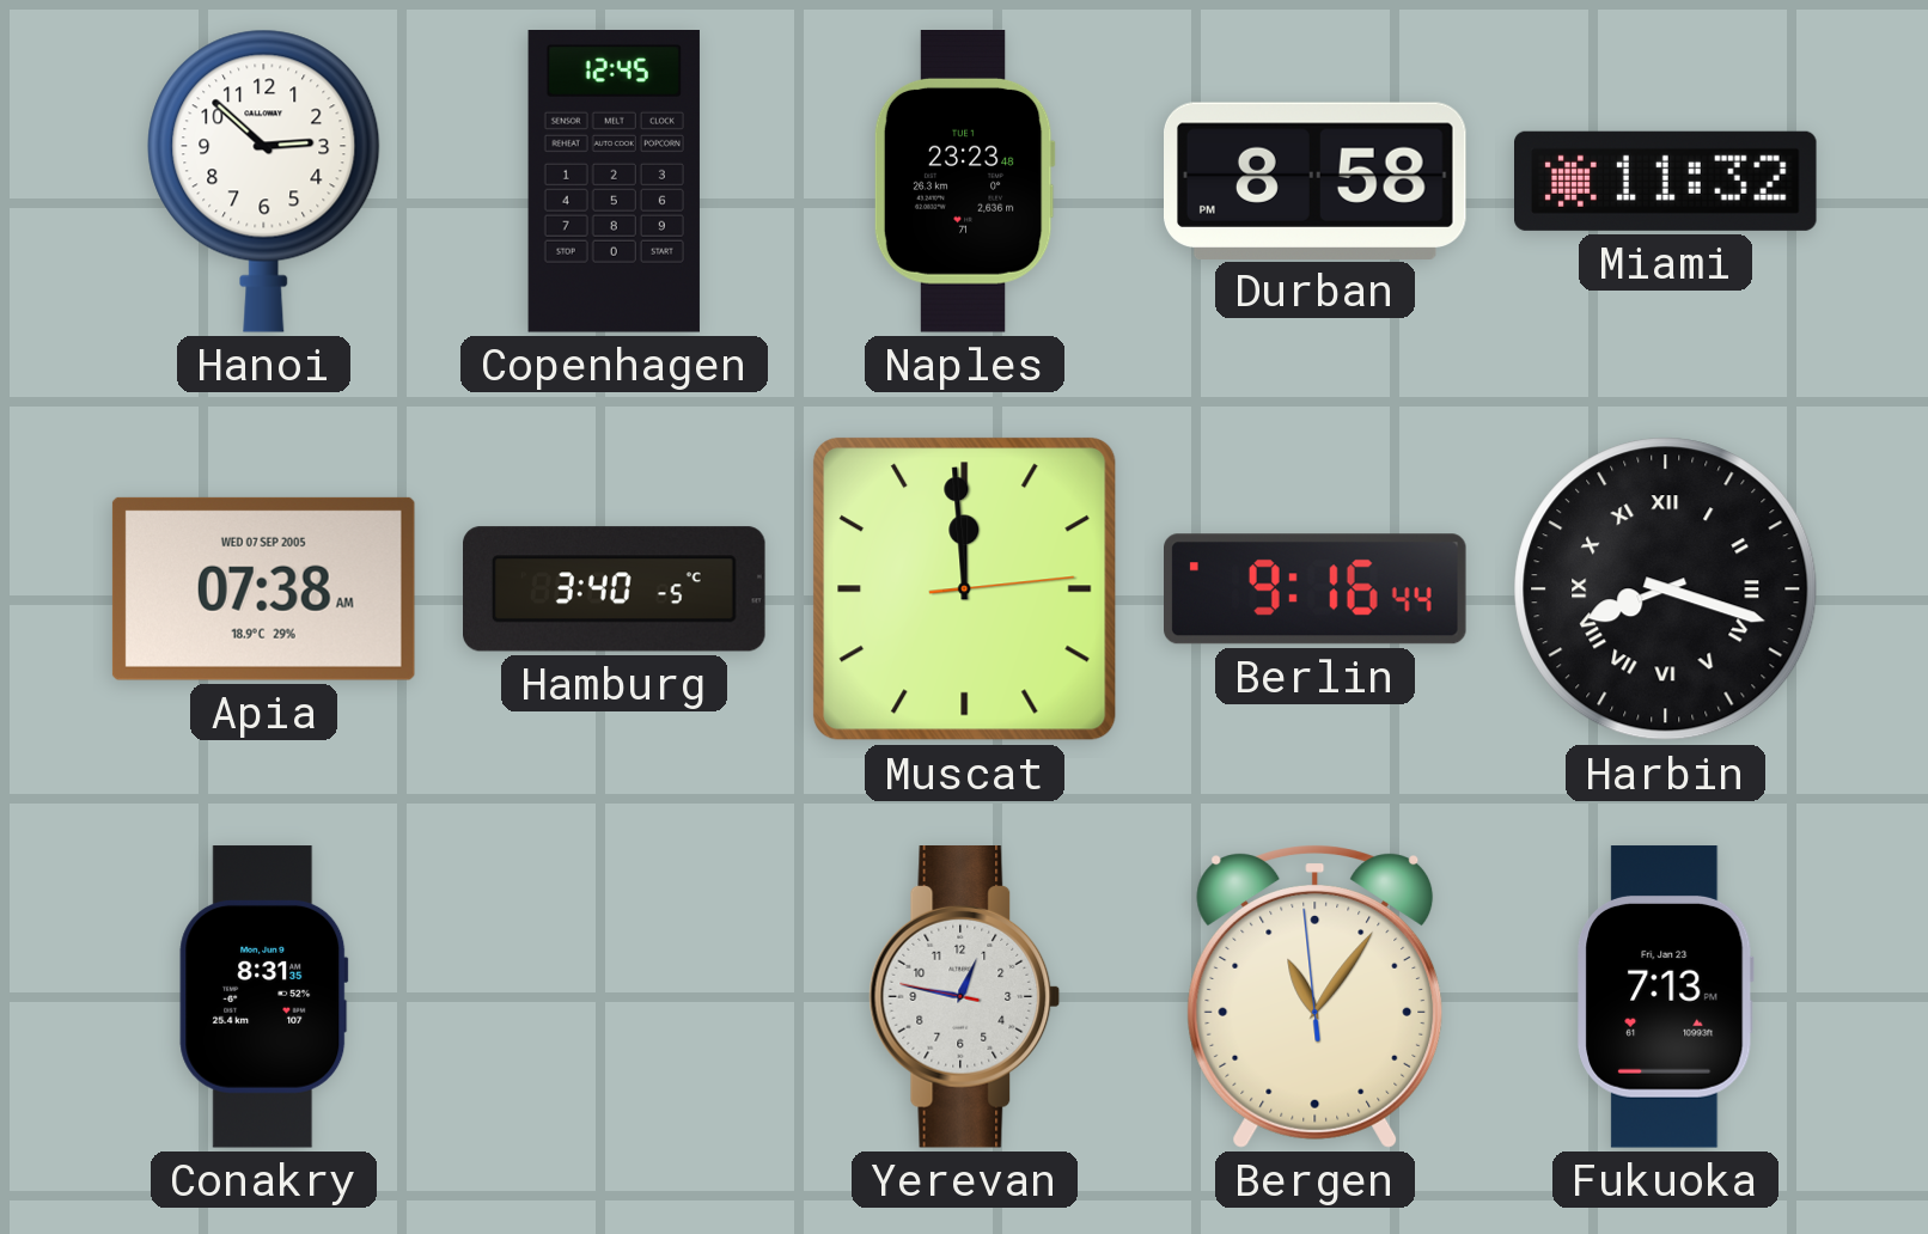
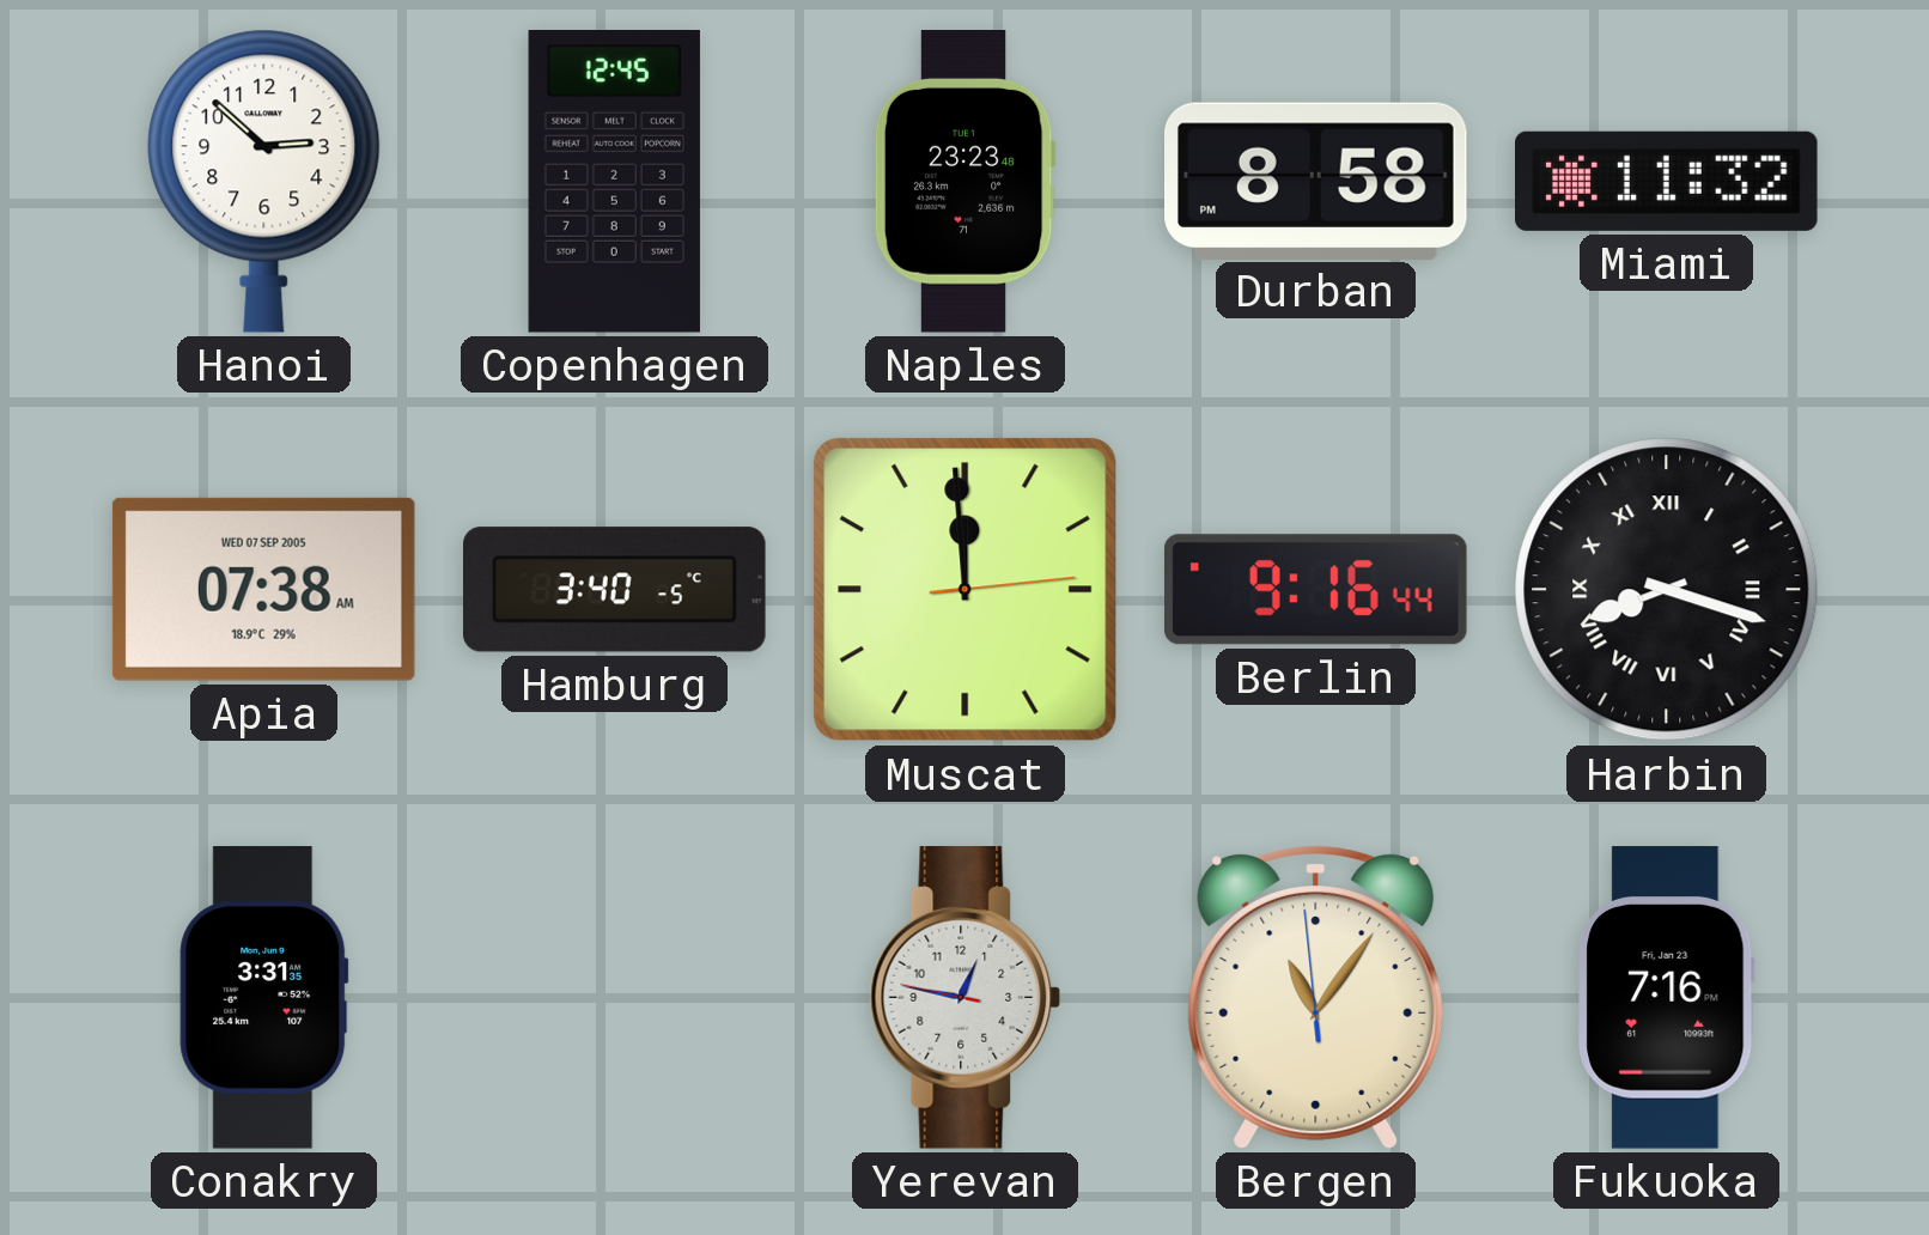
Conakry: 8:31 -> 3:31 (264, 998)
Fukuoka: 7:13 -> 7:16 (1667, 998)
